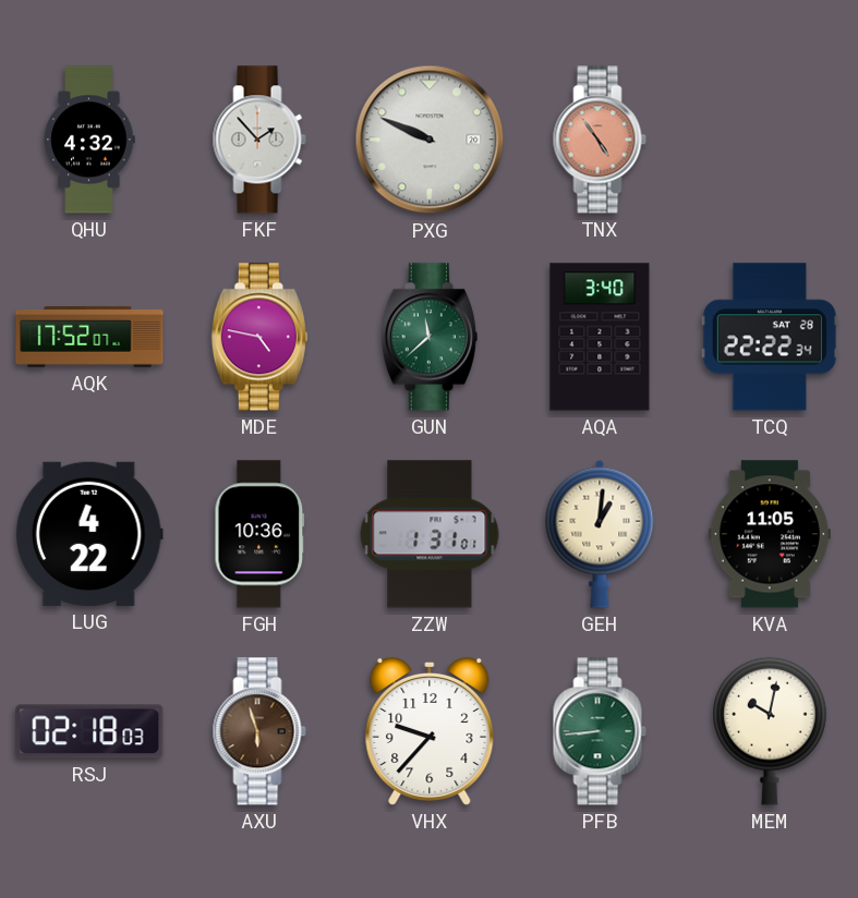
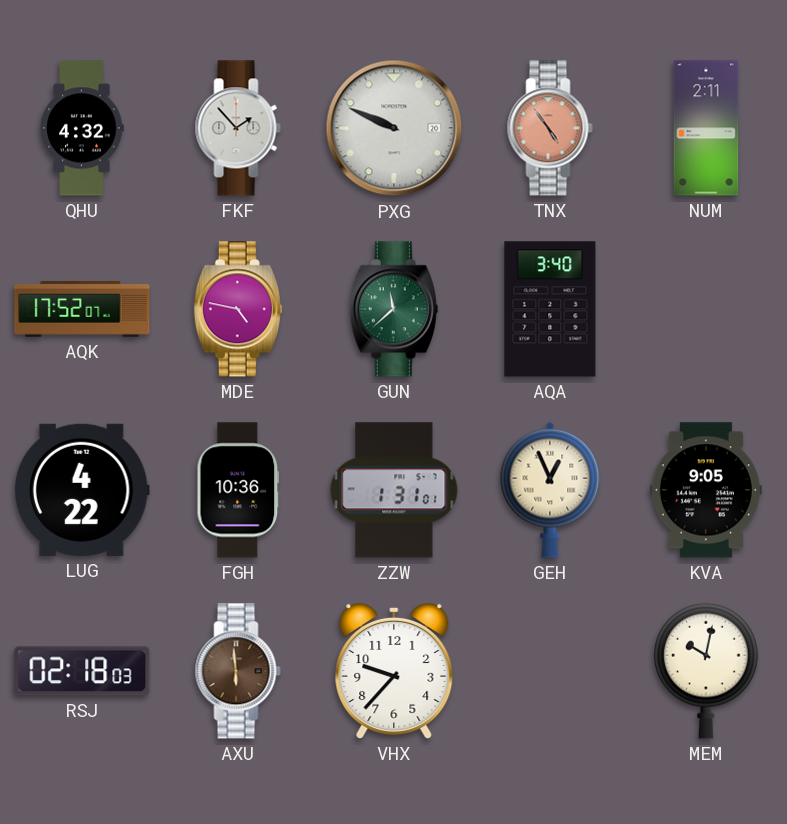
NUM: none -> 2:11 (706, 128)
TCQ: 22:22 -> none (770, 337)
GEH: 1:01 -> 12:56 (550, 490)
KVA: 11:05 -> 9:05 (706, 490)
AXU: 5:57 -> 5:59 (238, 671)
PFB: 8:44 -> none (600, 731)
